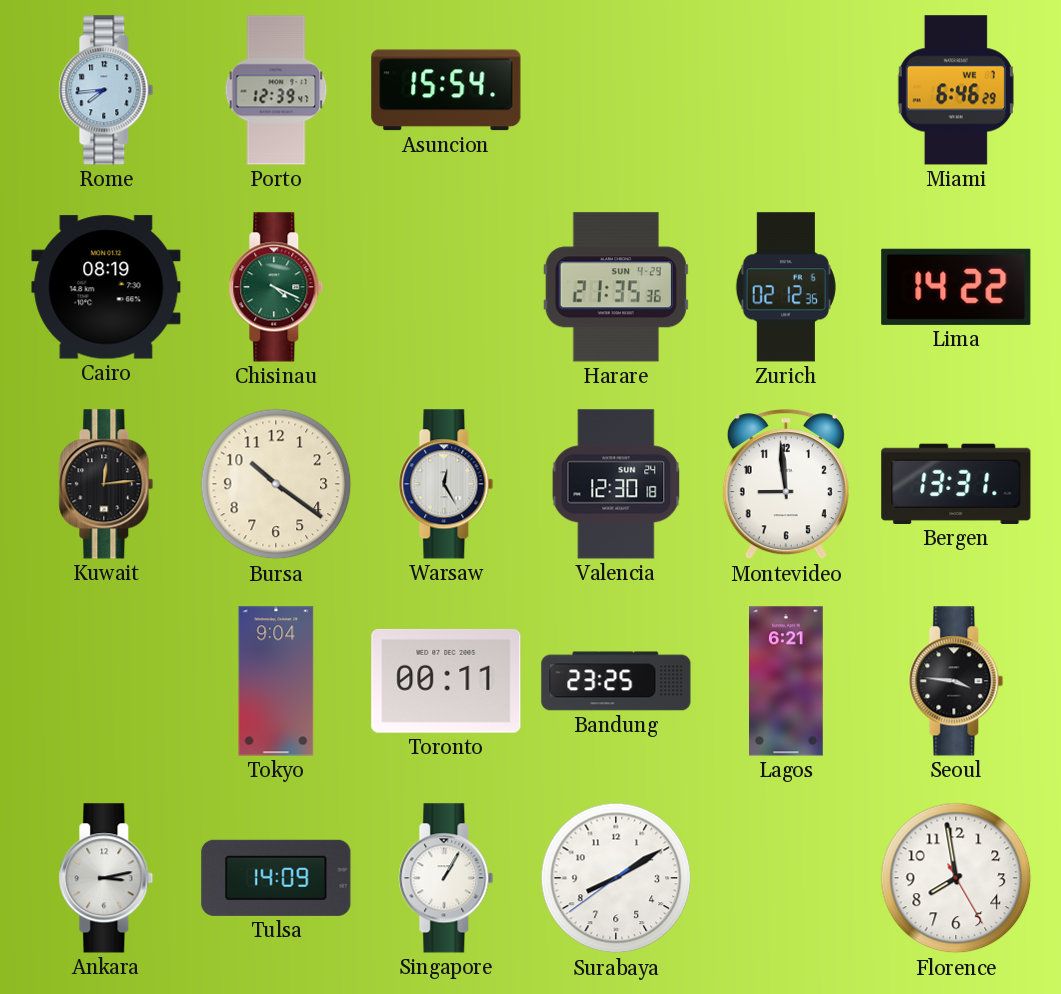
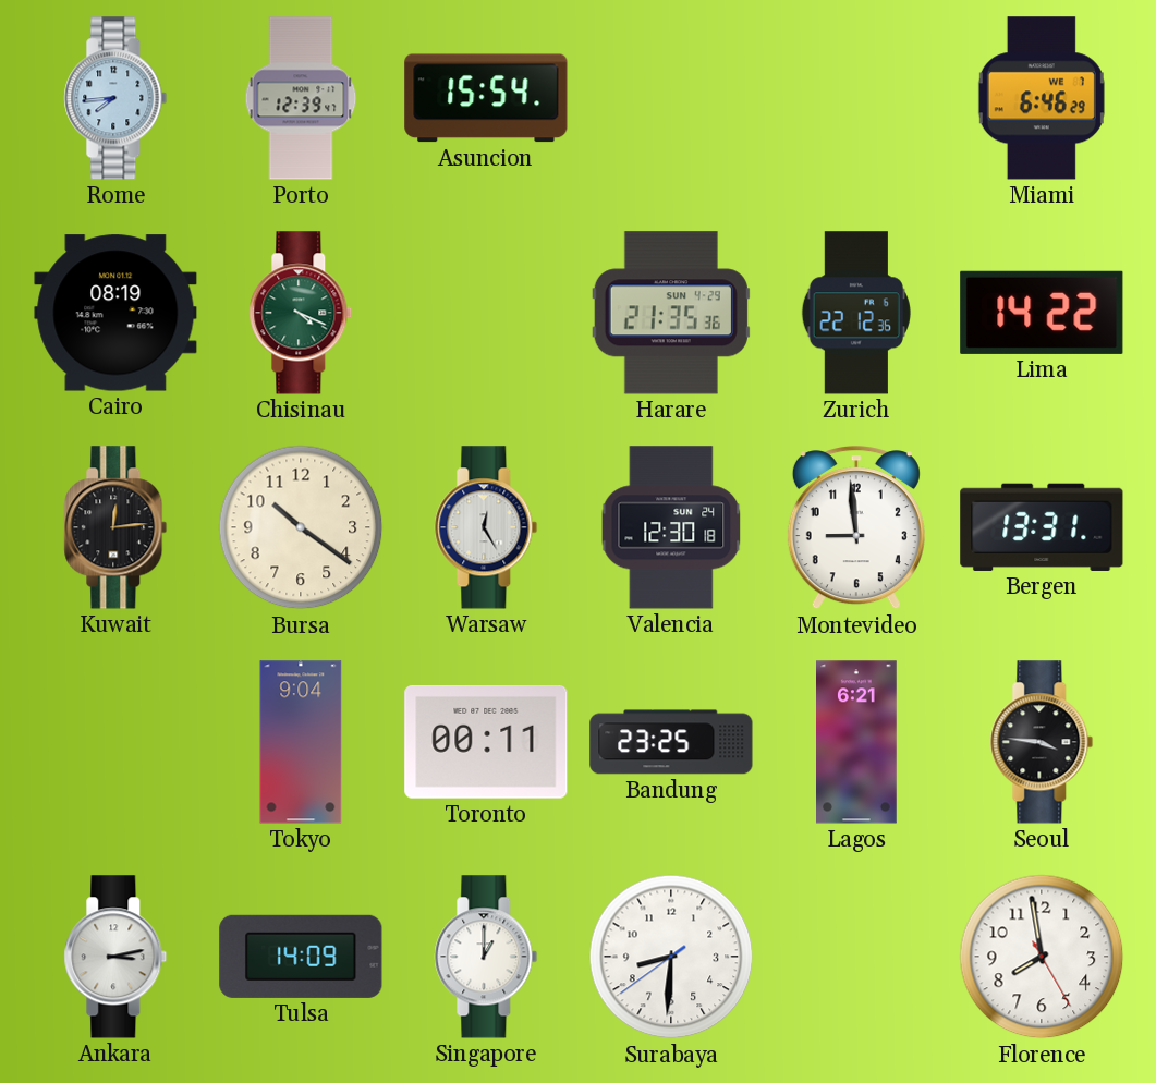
Zurich: 02:12 -> 22:12 (856, 313)
Singapore: 1:05 -> 1:00 (486, 957)
Surabaya: 8:09 -> 8:30 (671, 957)
